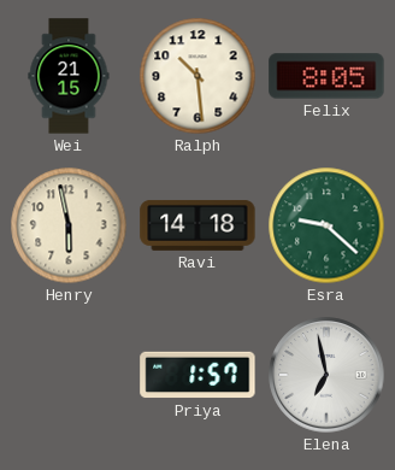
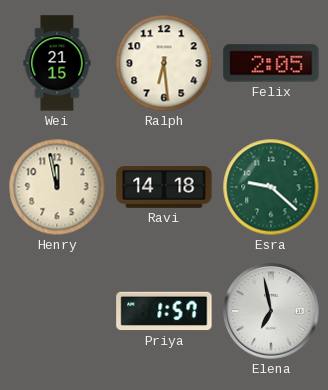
Ralph: 10:29 -> 6:29 (164, 63)
Felix: 8:05 -> 2:05 (271, 63)
Henry: 5:58 -> 11:58 (57, 187)
